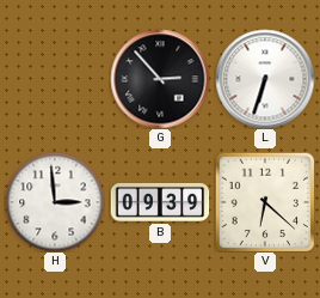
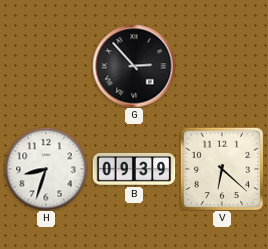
L: 6:33 -> none (265, 79)
H: 2:59 -> 8:33 (46, 169)
